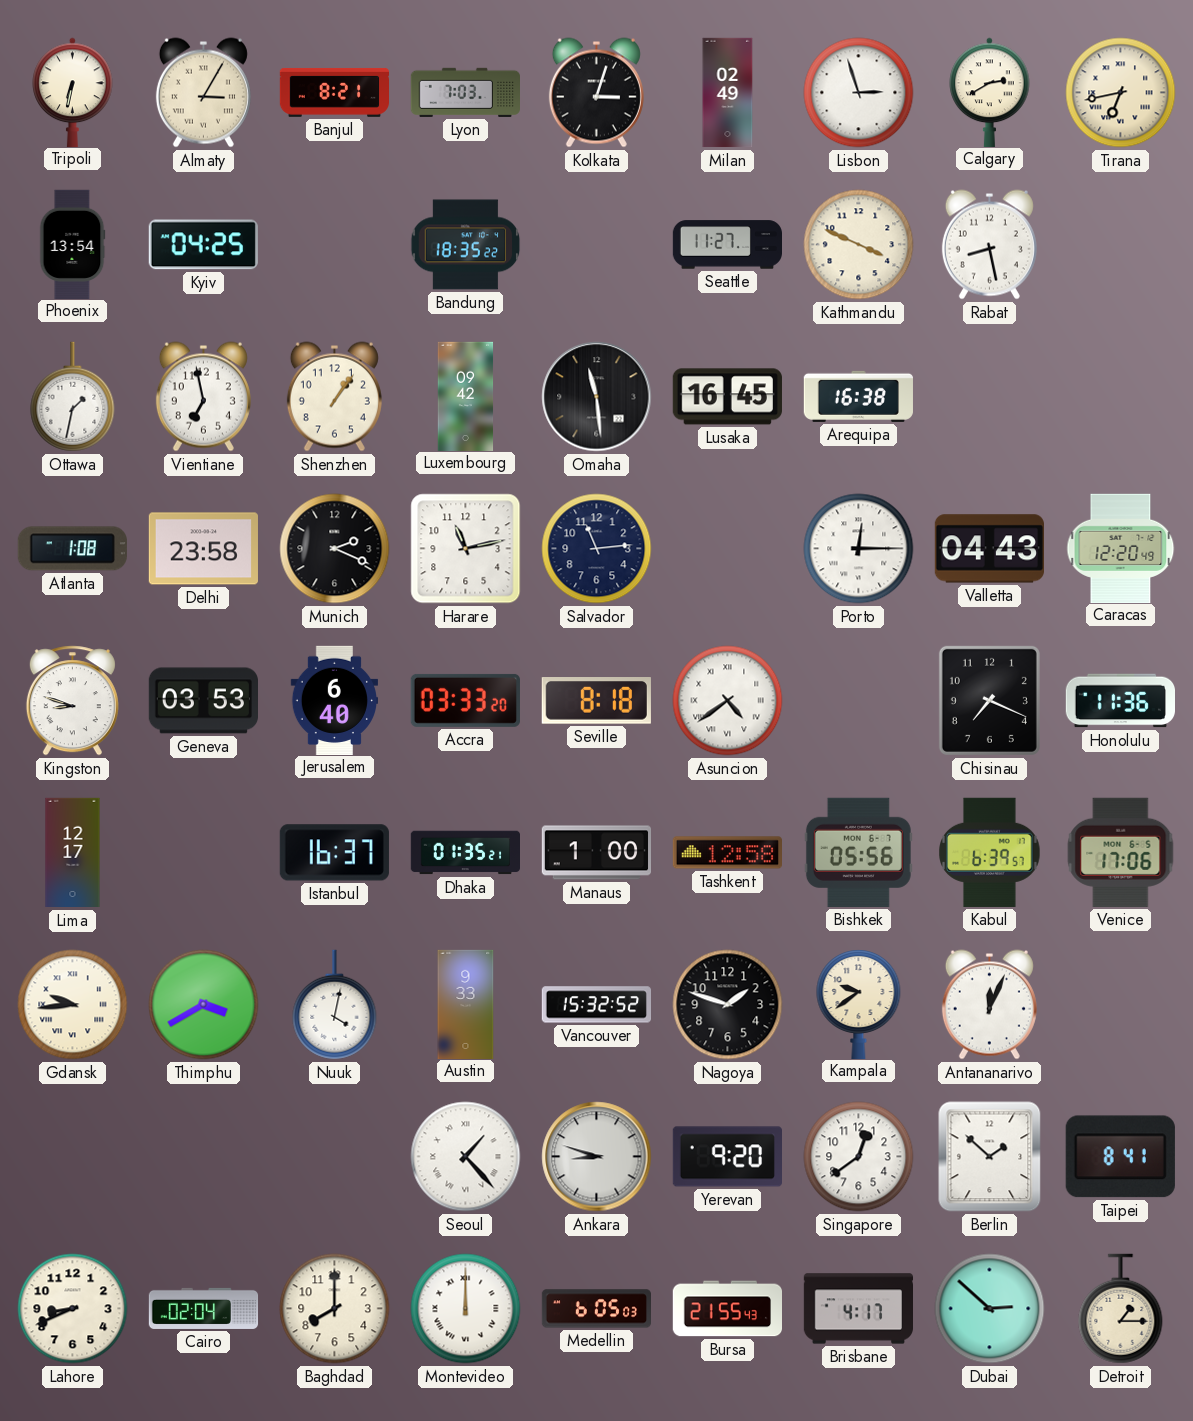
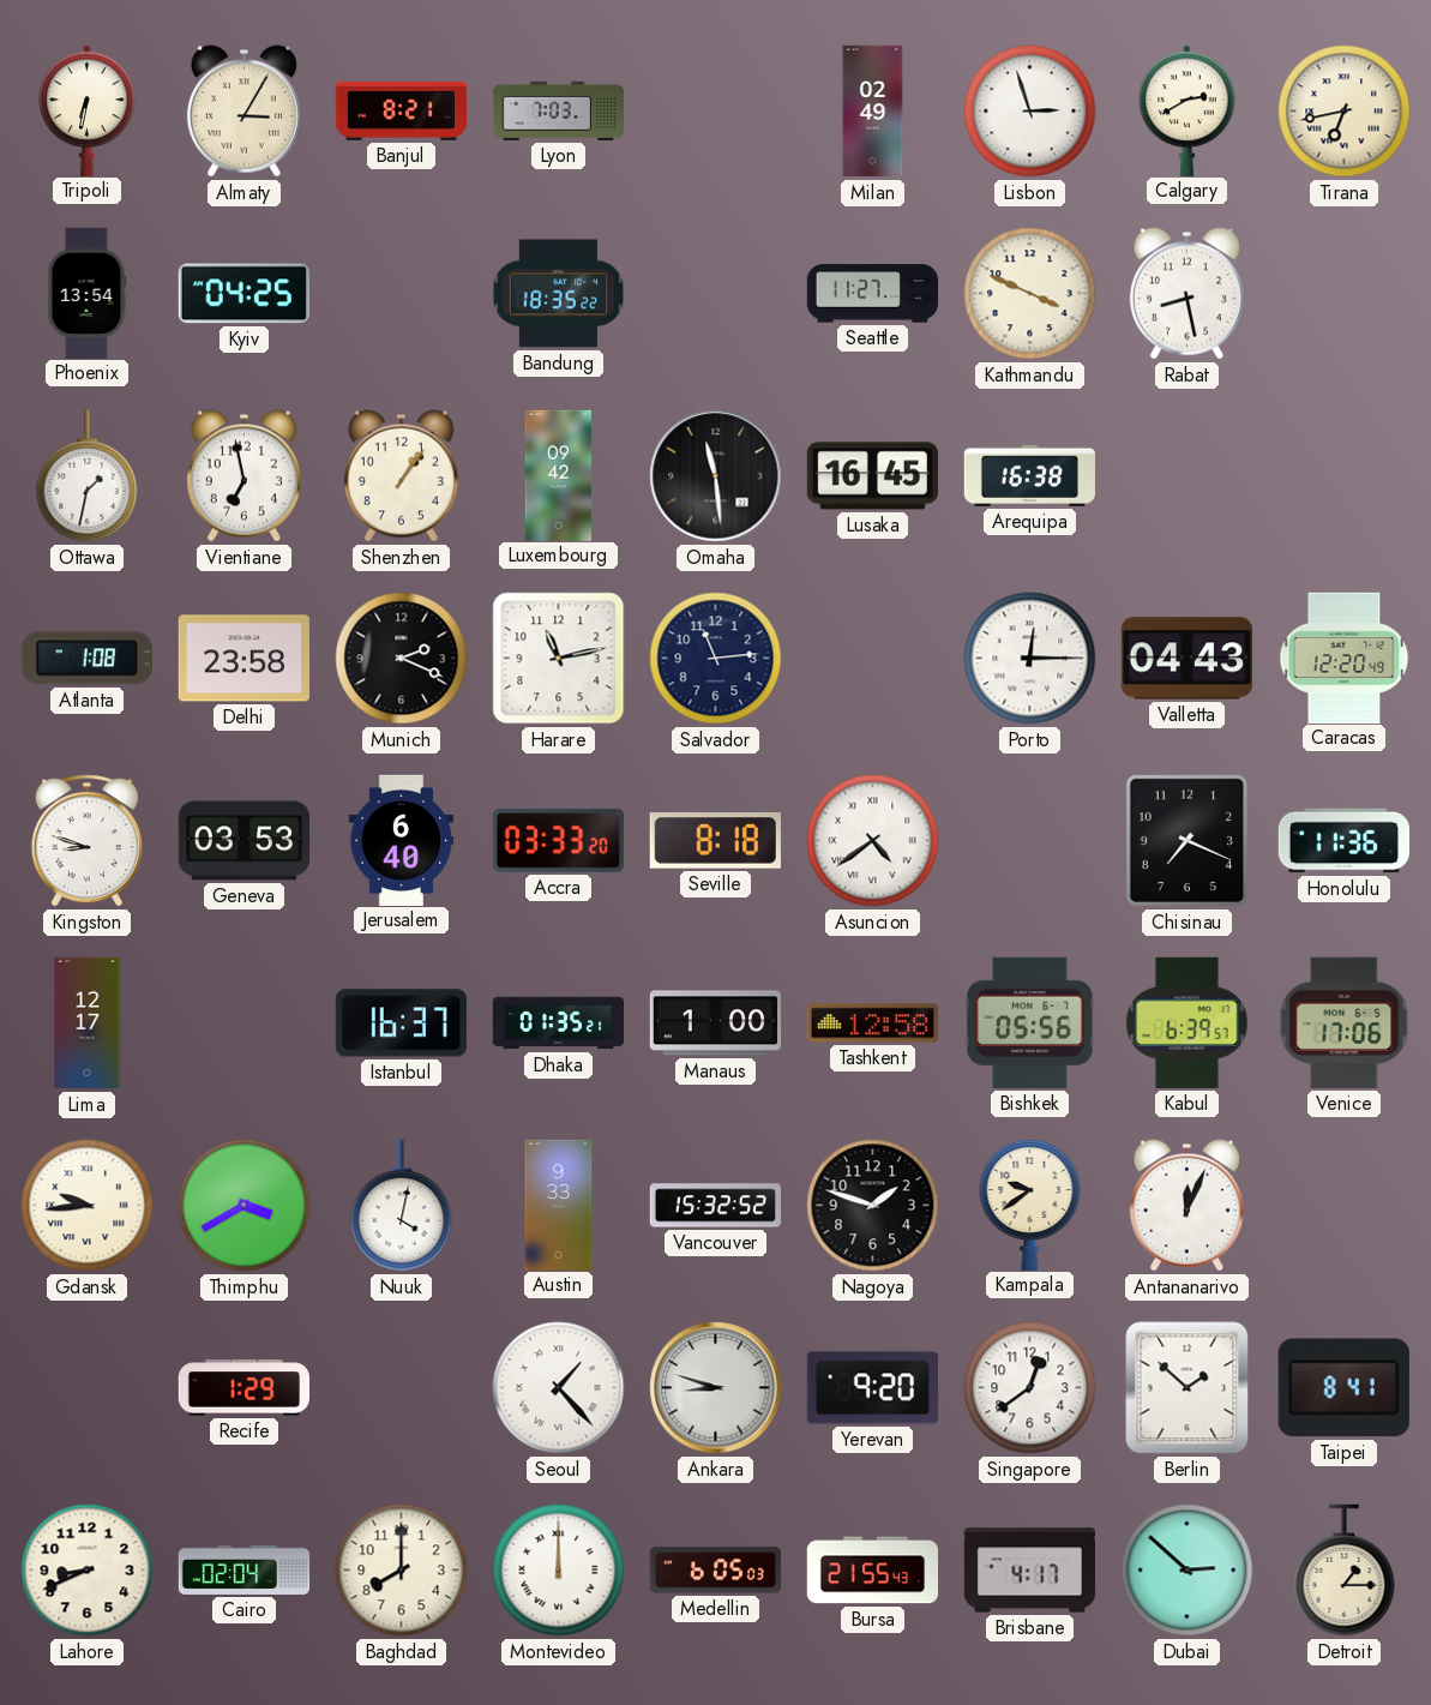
Kolkata: 3:03 -> none (596, 93)
Recife: none -> 1:29 (243, 1388)
